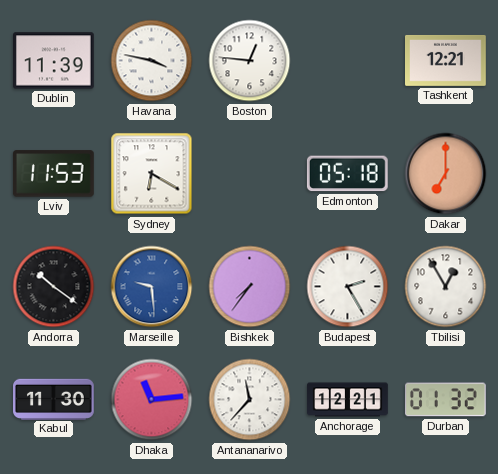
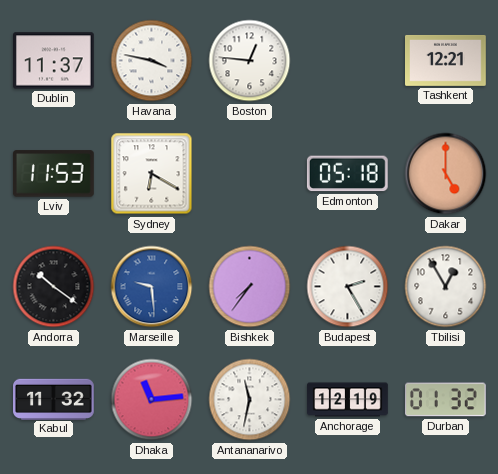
Dublin: 11:39 -> 11:37 (54, 61)
Dakar: 7:00 -> 5:00 (446, 174)
Kabul: 11:30 -> 11:32 (54, 399)
Antananarivo: 11:37 -> 11:32 (250, 400)
Anchorage: 12:21 -> 12:19 (348, 400)
